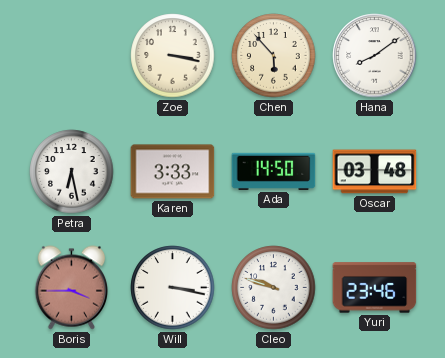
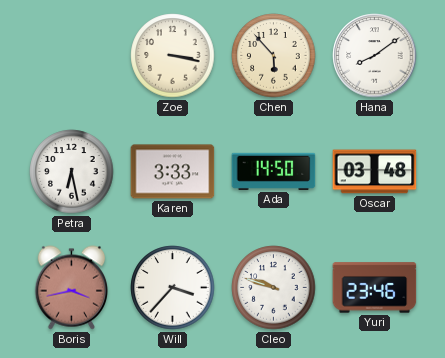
Boris: 3:45 -> 3:43 (71, 288)
Will: 3:17 -> 3:37 (173, 288)
